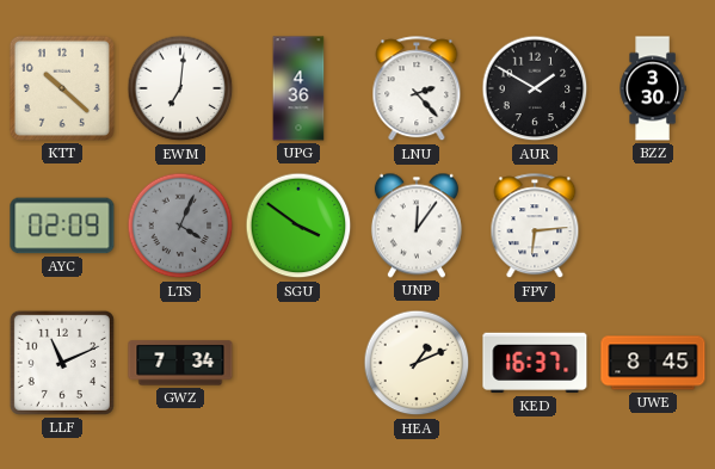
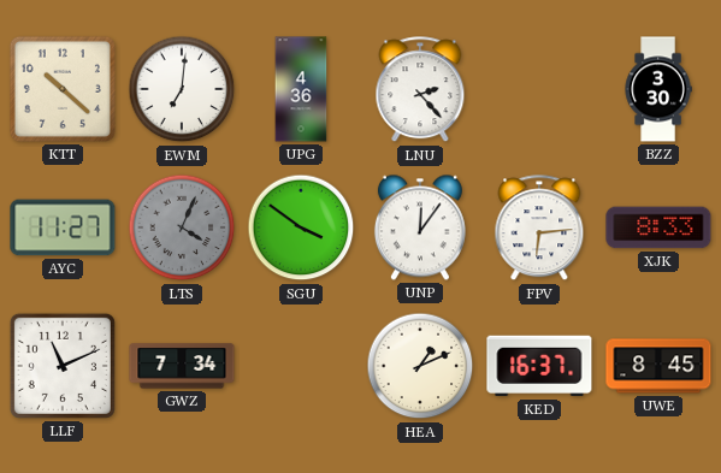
AUR: 1:50 -> none (535, 88)
AYC: 02:09 -> 11:27 (63, 227)
XJK: none -> 8:33 (658, 227)
